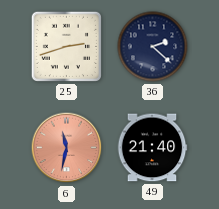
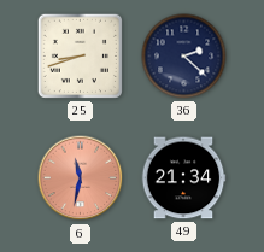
25: 2:42 -> 8:42 (80, 55)
49: 21:40 -> 21:34 (183, 178)
